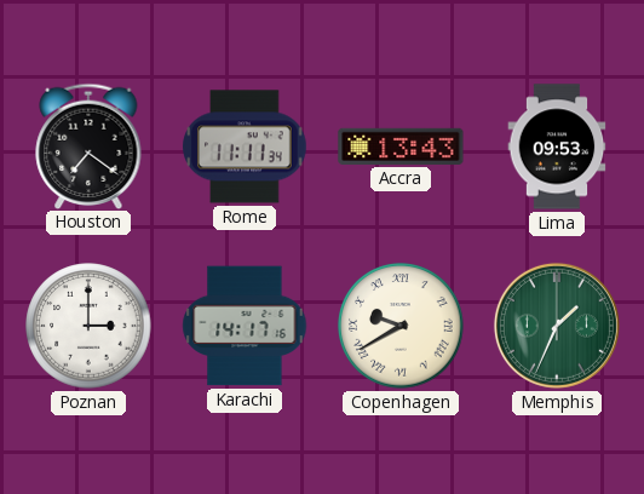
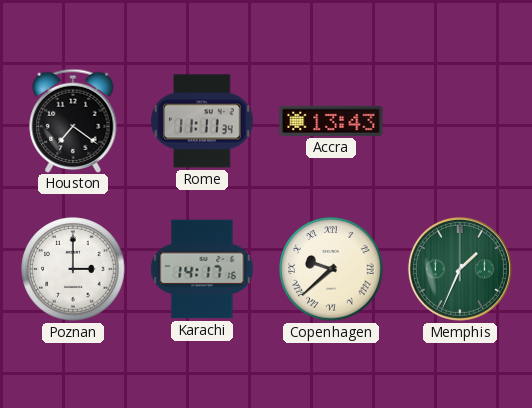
Lima: 09:53 -> none (557, 147)
Copenhagen: 9:40 -> 9:38 (331, 269)
